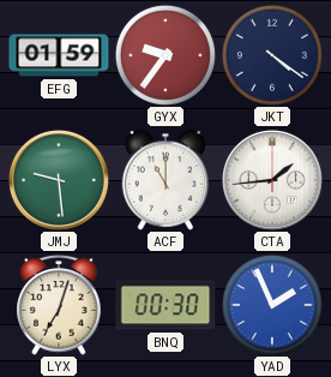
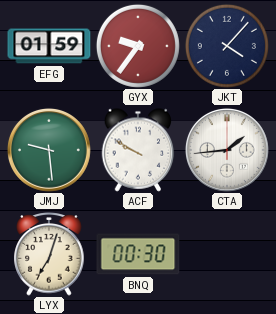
JKT: 4:21 -> 4:07 (227, 46)
ACF: 11:00 -> 9:50 (138, 150)
YAD: 1:56 -> none (272, 305)
